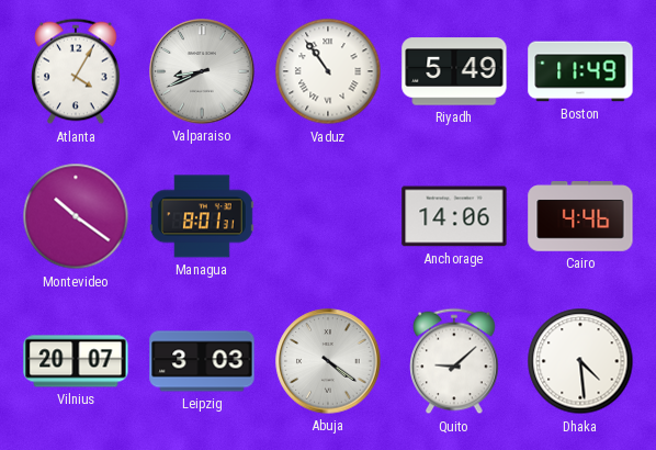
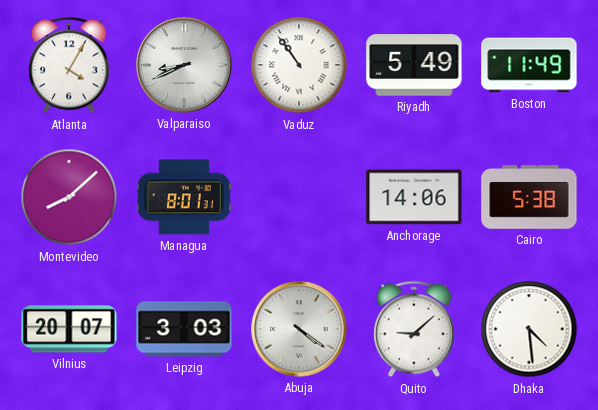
Montevideo: 10:21 -> 8:08 (69, 197)
Cairo: 4:46 -> 5:38 (529, 197)
